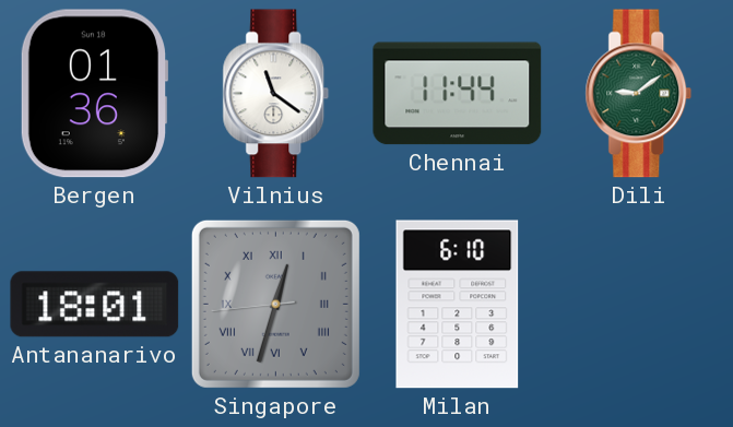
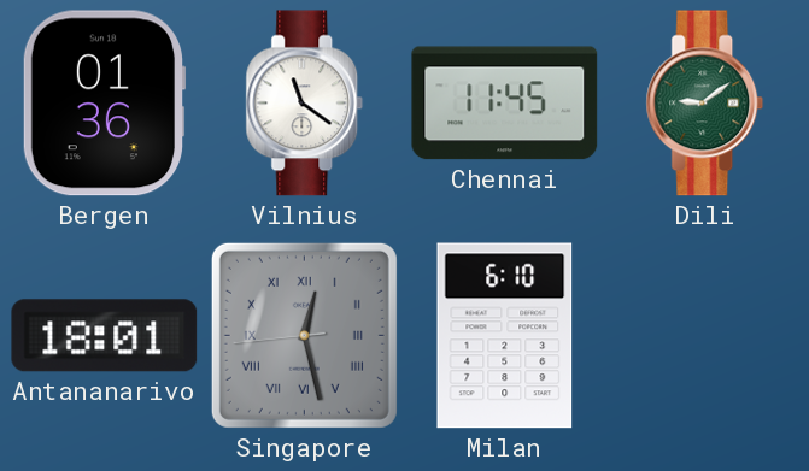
Chennai: 11:44 -> 11:45 (505, 104)
Singapore: 12:32 -> 12:27 (304, 335)
